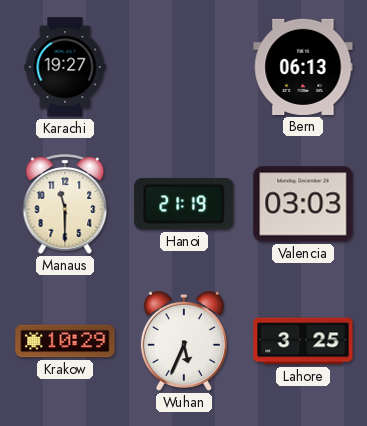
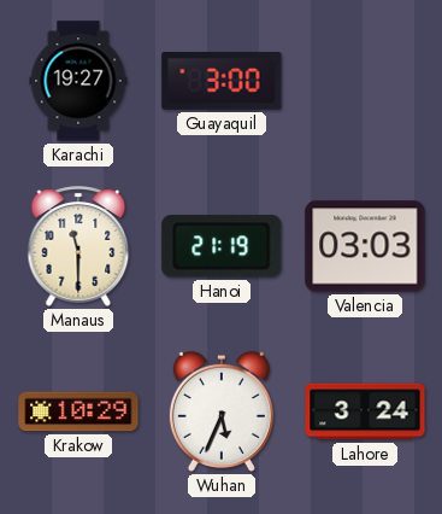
Guayaquil: none -> 3:00 (222, 82)
Bern: 06:13 -> none (303, 67)
Lahore: 3:25 -> 3:24 (365, 411)
